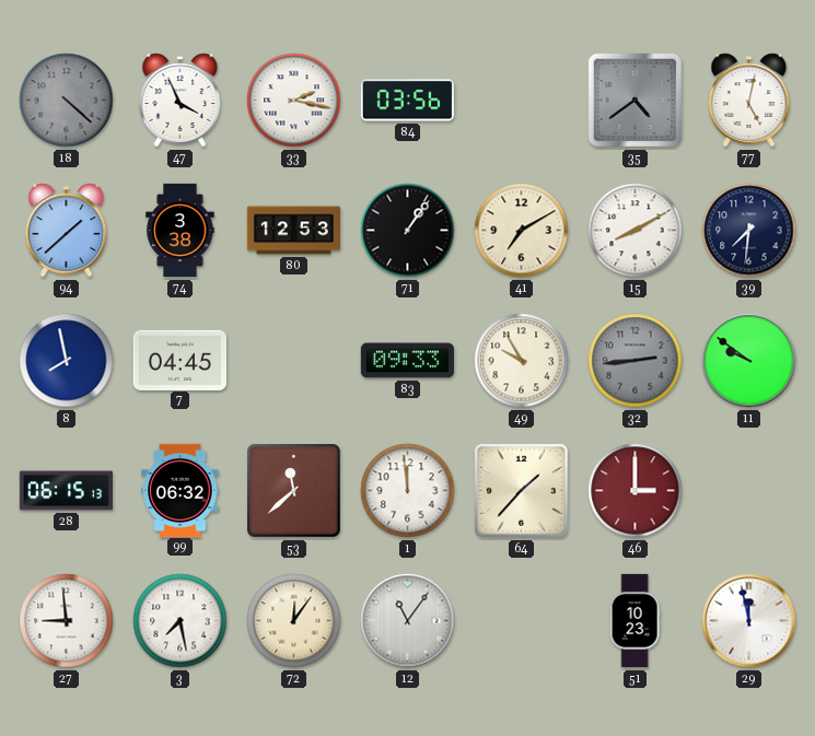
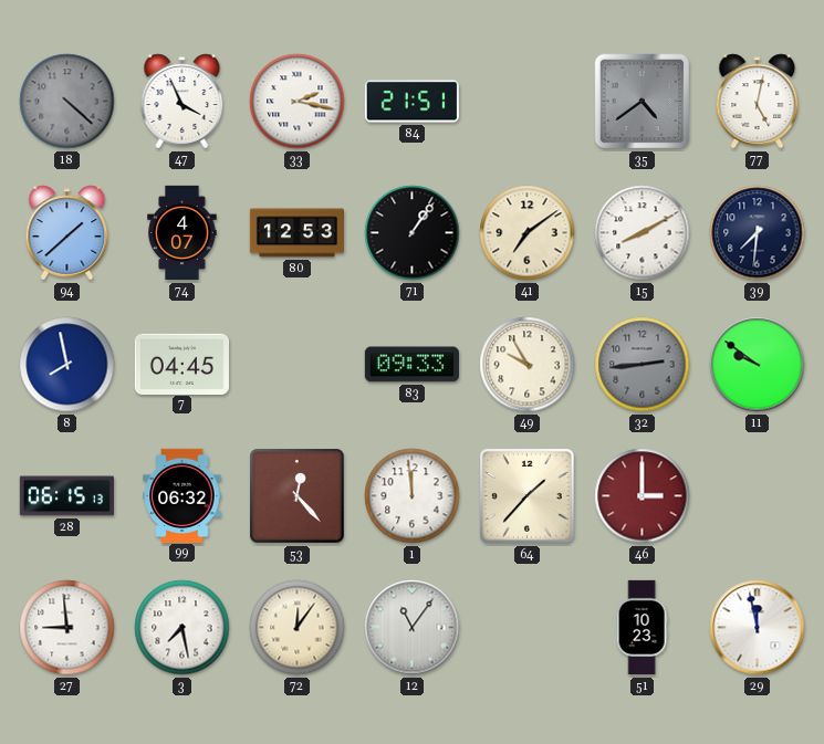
84: 03:56 -> 21:51 (411, 102)
74: 3:38 -> 4:07 (182, 233)
41: 7:10 -> 7:09 (528, 233)
53: 11:38 -> 12:23 (298, 496)
